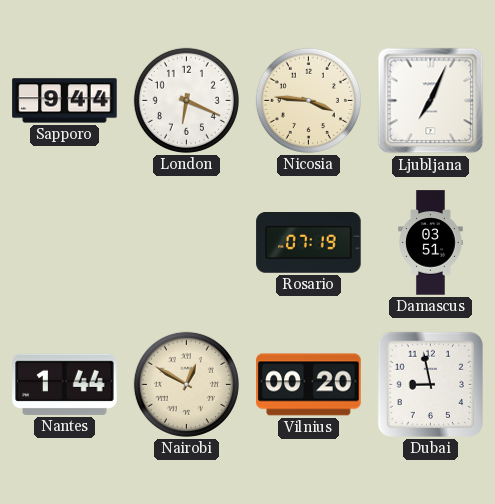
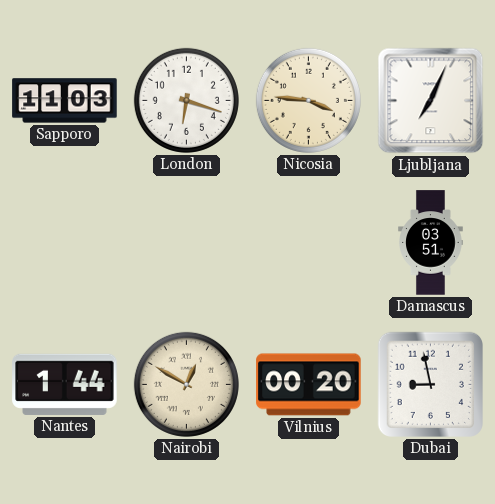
Sapporo: 9:44 -> 11:03 (65, 101)
London: 6:19 -> 6:18 (186, 100)
Rosario: 07:19 -> none (309, 243)
